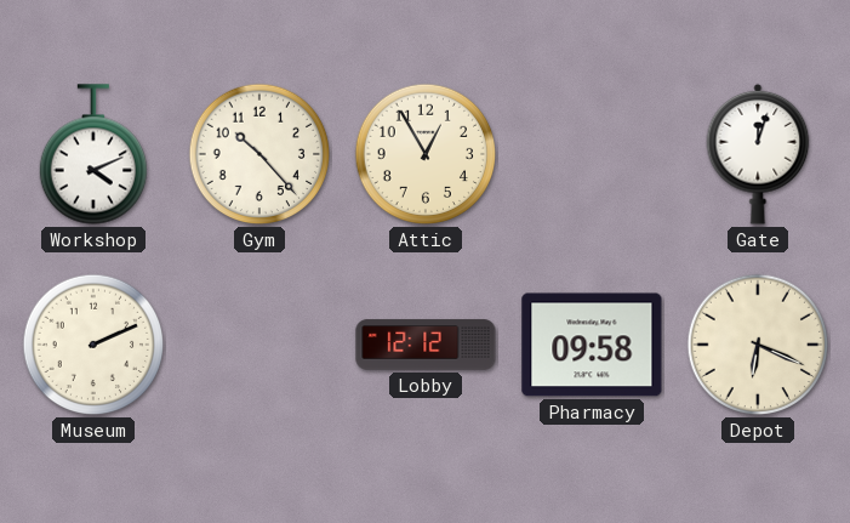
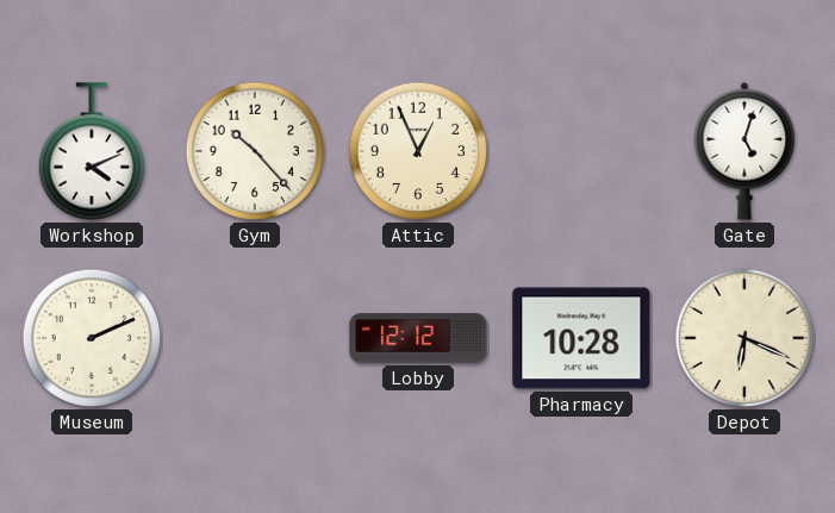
Attic: 12:55 -> 12:56 (418, 151)
Gate: 12:03 -> 5:03 (744, 151)
Pharmacy: 09:58 -> 10:28 (581, 338)
